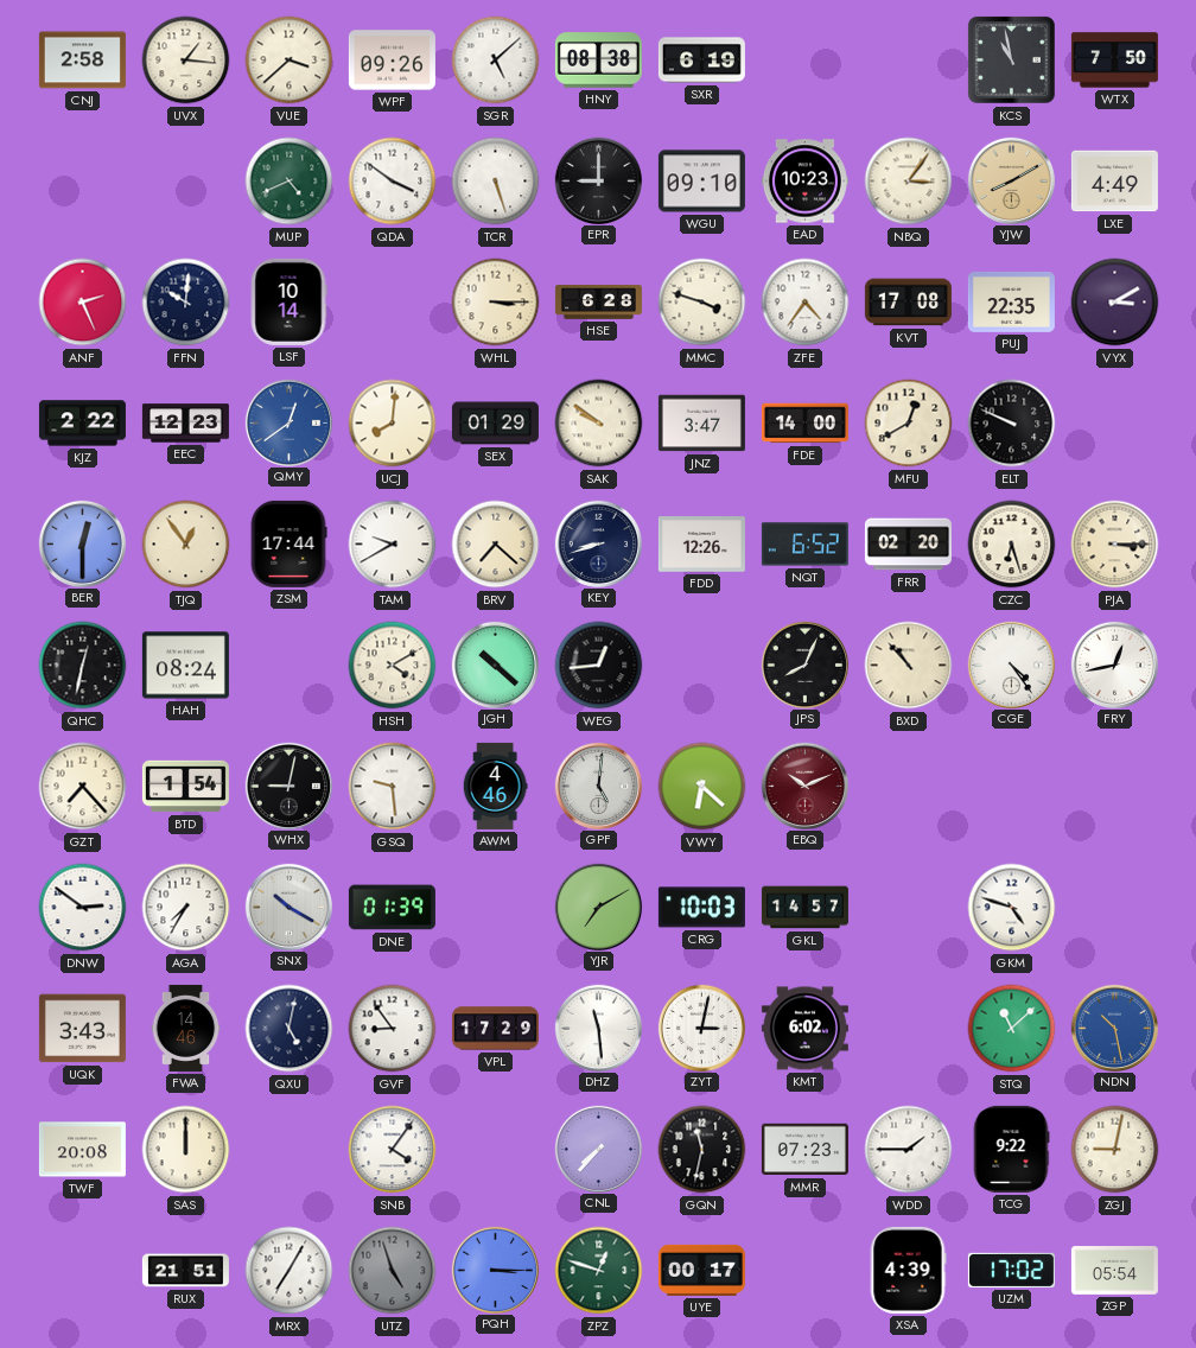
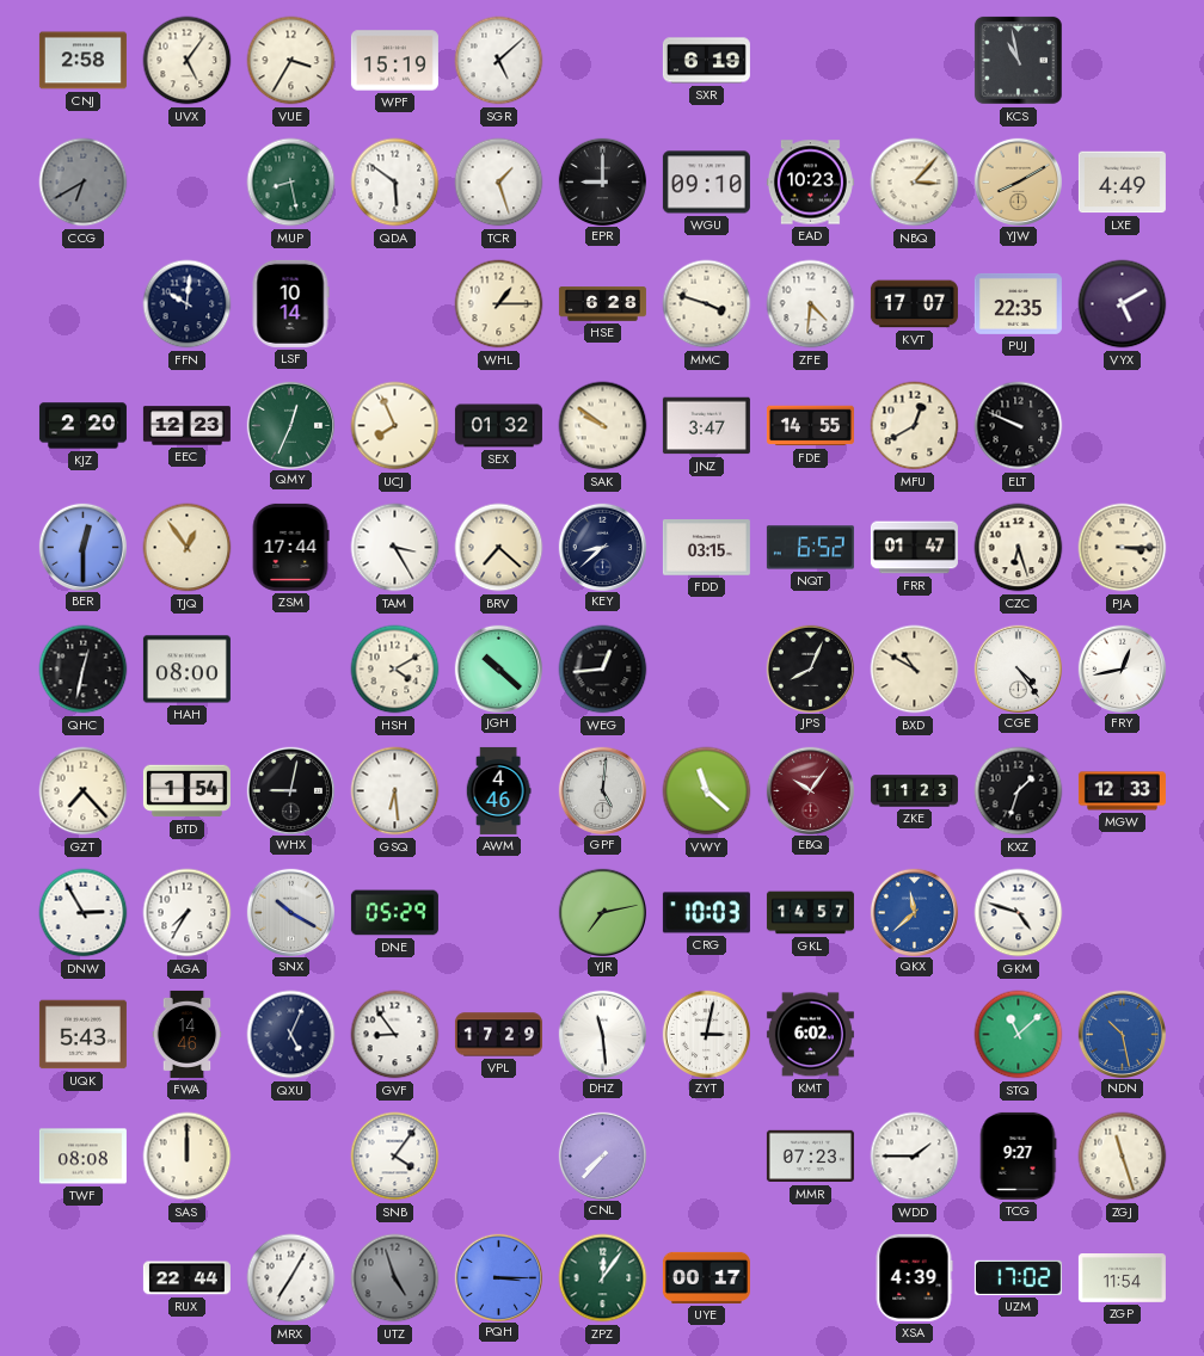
UVX: 1:16 -> 5:06 (188, 61)
VUE: 3:38 -> 3:35 (291, 61)
WPF: 09:26 -> 15:19 (394, 61)
HNY: 08:38 -> none (598, 61)
WTX: 7:50 -> none (1114, 61)
CCG: none -> 6:40 (84, 183)
MUP: 4:41 -> 8:28 (291, 183)
QDA: 3:51 -> 5:51 (395, 183)
TCR: 5:27 -> 1:27 (499, 183)
NBQ: 3:06 -> 3:07 (915, 183)
ANF: 2:26 -> none (83, 303)
WHL: 3:15 -> 1:15 (499, 304)
ZFE: 4:36 -> 4:31 (811, 304)
KVT: 17:08 -> 17:07 (914, 304)
VYX: 3:10 -> 5:10 (1123, 304)
KJZ: 2:22 -> 2:20 (82, 426)
QMY: 12:39 -> 12:34 (290, 425)
QMY dial: blue -> green (290, 425)
UCJ: 8:01 -> 7:56 (395, 426)
SEX: 01:29 -> 01:32 (498, 426)
FDE: 14:00 -> 14:55 (810, 426)
TAM: 9:40 -> 3:25 (395, 548)
KEY: 8:42 -> 8:38 (602, 547)
FDD: 12:26 -> 03:15 (706, 548)
FRR: 02:20 -> 01:47 (914, 548)
HAH: 08:24 -> 08:00 (186, 670)
BXD: 10:53 -> 10:50 (915, 670)
GSQ: 9:29 -> 6:29 (395, 791)
VWY: 6:22 -> 11:22 (707, 791)
EBQ: 10:11 -> 10:06 (810, 790)
ZKE: none -> 11:23 (914, 791)
KXZ: none -> 1:33 (1019, 791)
MGW: none -> 12:33 (1122, 791)
DNW: 2:51 -> 2:55 (84, 913)
DNE: 01:39 -> 05:29 (394, 913)
YJR: 7:10 -> 7:13 (602, 912)
QKX: none -> 11:38 (914, 912)
UQK: 3:43 -> 5:43 (82, 1035)
QXU: 5:02 -> 5:04 (291, 1035)
TWF: 20:08 -> 08:08 (82, 1157)
GQN: 11:32 -> none (702, 1150)
TCG: 9:22 -> 9:27 (1018, 1155)
ZGJ: 9:02 -> 11:27 (1123, 1157)
RUX: 21:51 -> 22:44 (186, 1278)
ZPZ: 12:48 -> 12:06 (603, 1278)
ZGP: 05:54 -> 11:54 (1122, 1278)
